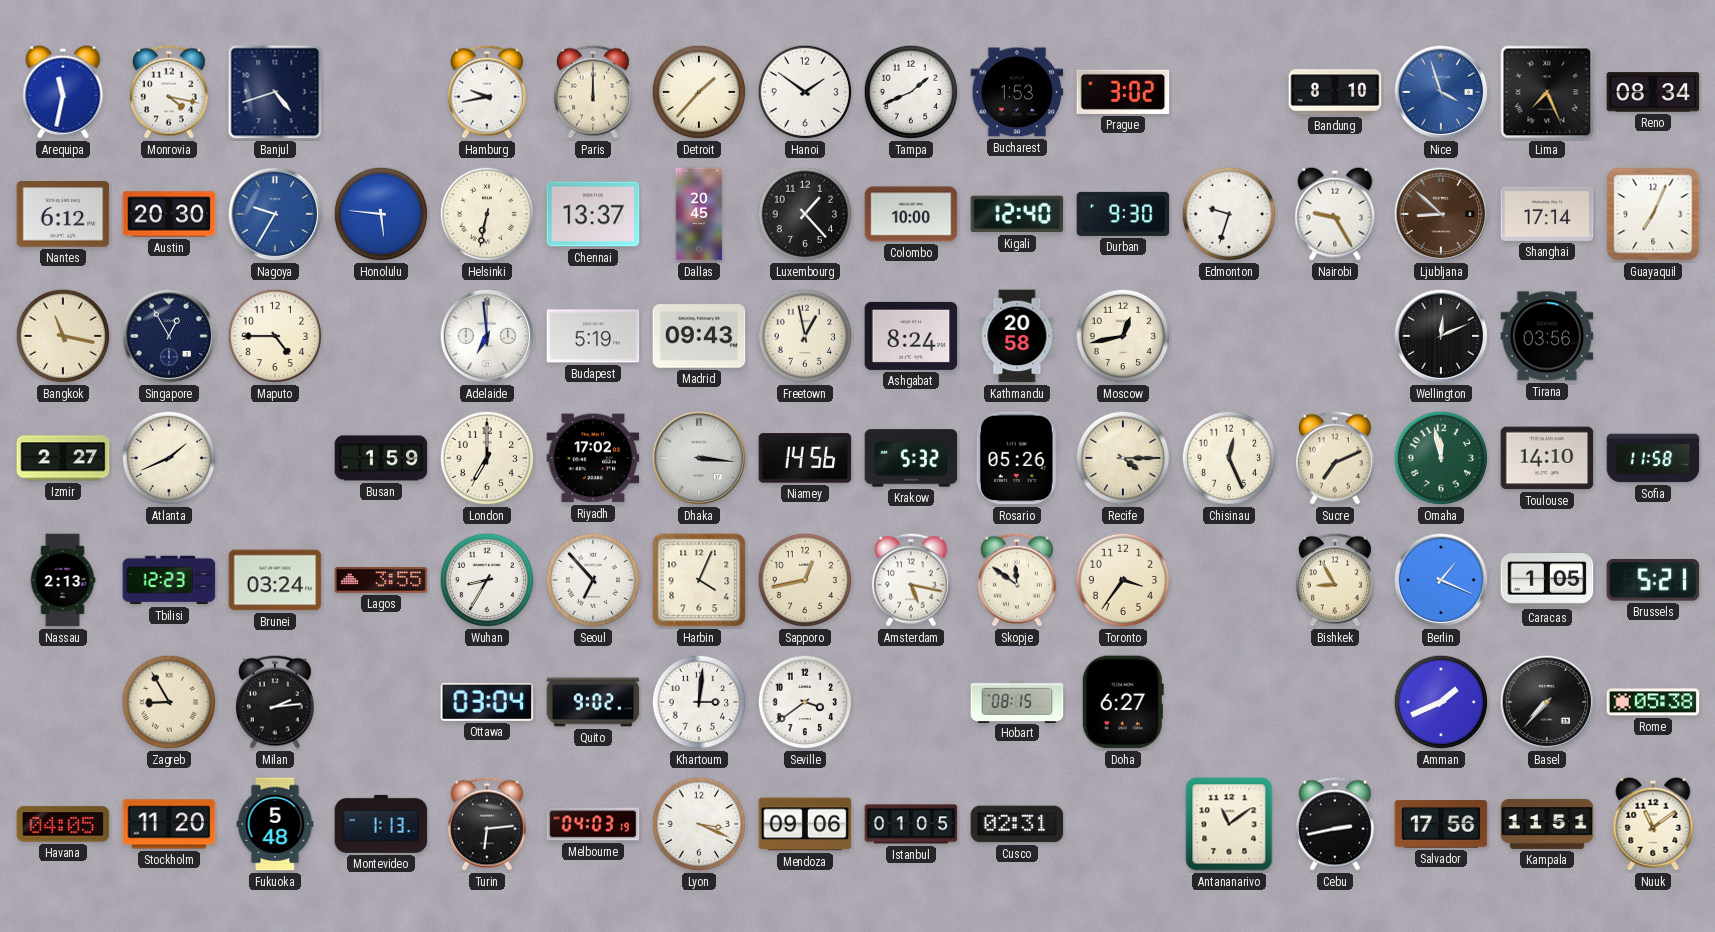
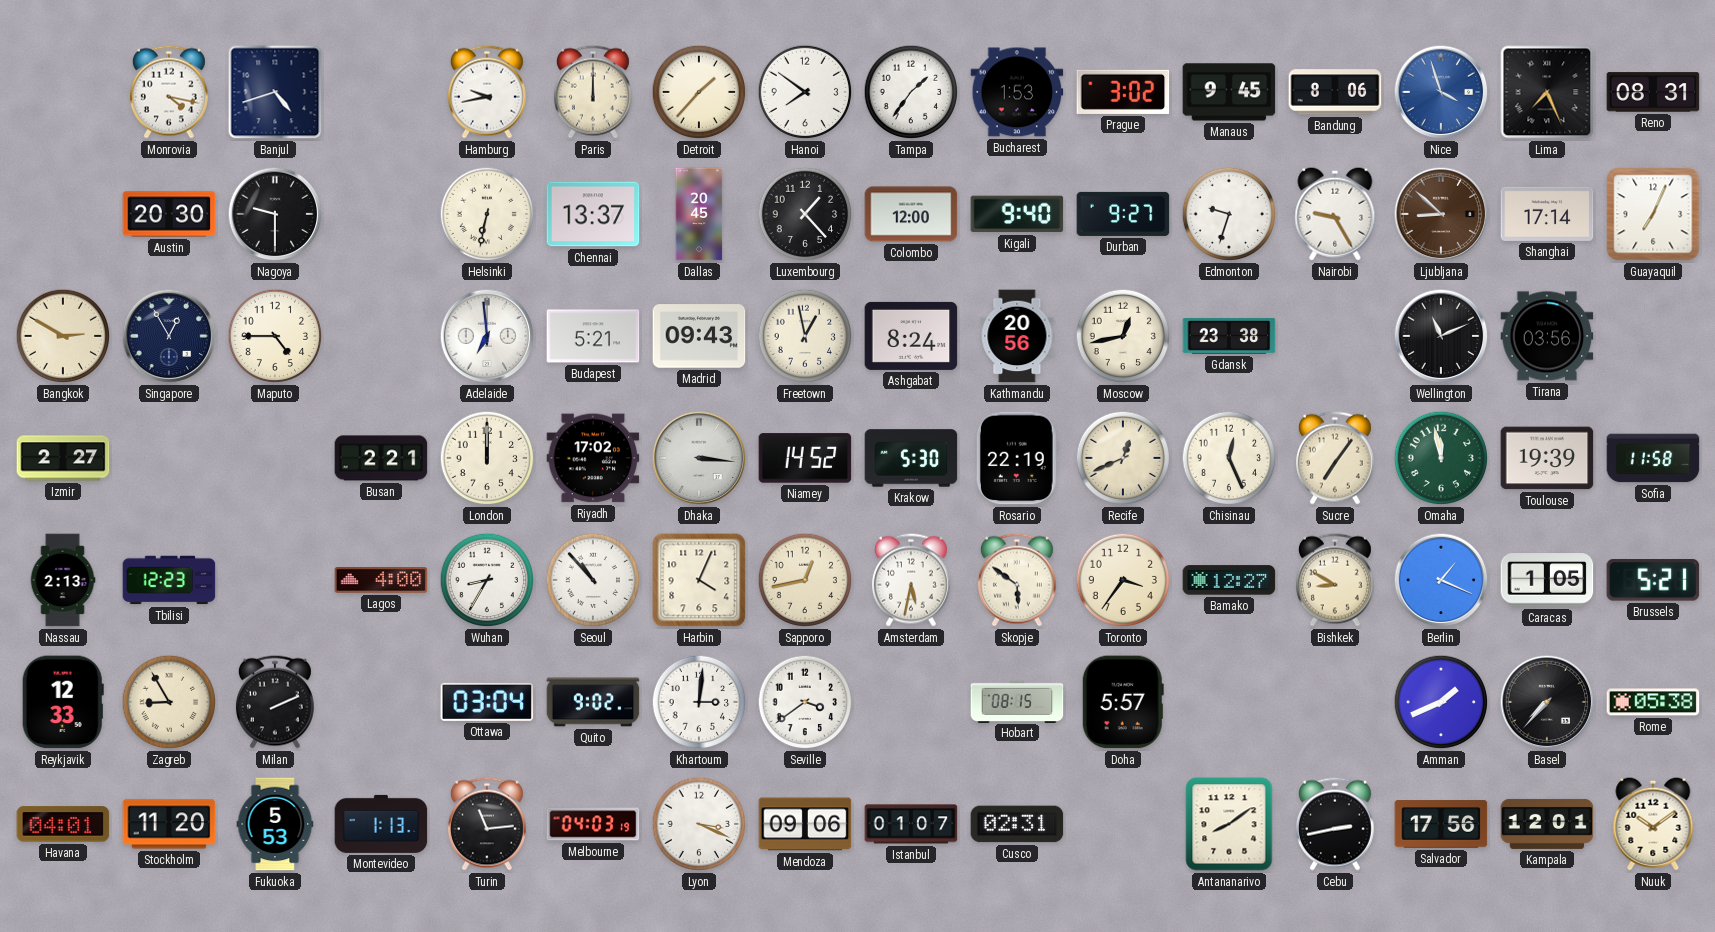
Arequipa: 11:32 -> none (63, 92)
Hanoi: 1:51 -> 7:51 (805, 92)
Tampa: 1:41 -> 1:36 (911, 92)
Manaus: none -> 9:45 (1229, 92)
Bandung: 8:10 -> 8:06 (1335, 92)
Reno: 08:34 -> 08:31 (1653, 92)
Nantes: 6:12 -> none (63, 215)
Nagoya: 9:35 -> 9:30 (275, 214)
Nagoya dial: blue -> black (275, 214)
Honolulu: 5:46 -> none (381, 214)
Colombo: 10:00 -> 12:00 (911, 214)
Kigali: 12:40 -> 9:40 (1017, 214)
Durban: 9:30 -> 9:27 (1123, 214)
Bangkok: 11:17 -> 2:50 (63, 336)
Budapest: 5:19 -> 5:21 (593, 336)
Kathmandu: 20:58 -> 20:56 (1017, 336)
Gdansk: none -> 23:38 (1229, 336)
Wellington: 12:11 -> 11:11 (1441, 336)
Atlanta: 1:41 -> none (169, 458)
Busan: 1:59 -> 2:21 (381, 458)
London: 7:00 -> 12:00 (487, 458)
Niamey: 14:56 -> 14:52 (805, 458)
Krakow: 5:32 -> 5:30 (911, 458)
Rosario: 05:26 -> 22:19 (1017, 458)
Recife: 4:15 -> 12:41 (1123, 458)
Sucre: 7:11 -> 7:06 (1335, 458)
Toulouse: 14:10 -> 19:39 (1547, 458)
Brunei: 03:24 -> none (275, 580)
Lagos: 3:55 -> 4:00 (381, 580)
Seoul: 6:53 -> 10:53 (593, 580)
Amsterdam: 5:17 -> 5:32 (911, 580)
Skopje: 11:51 -> 5:51 (1017, 580)
Bamako: none -> 12:27 (1229, 580)
Bishkek: 8:55 -> 8:50 (1335, 580)
Reykjavik: none -> 12:33 (63, 702)
Milan: 2:14 -> 2:11 (275, 702)
Doha: 6:27 -> 5:57 (1123, 702)
Havana: 04:05 -> 04:01 (63, 824)
Fukuoka: 5:48 -> 5:53 (275, 824)
Turin: 6:14 -> 11:14 (487, 824)
Istanbul: 01:05 -> 01:07 (911, 824)
Antananarivo: 11:09 -> 8:09 (1229, 824)
Kampala: 11:51 -> 12:01 (1547, 824)
Nuuk: 11:09 -> 10:09 (1653, 824)
